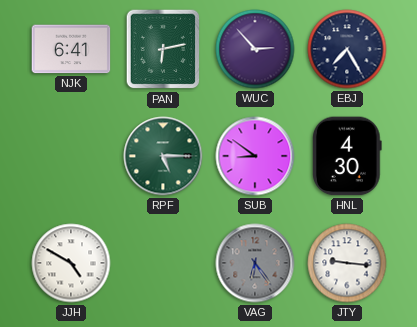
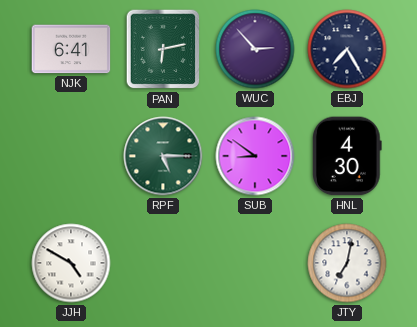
VAG: 6:24 -> none (255, 263)
JTY: 9:16 -> 7:02 (347, 263)
